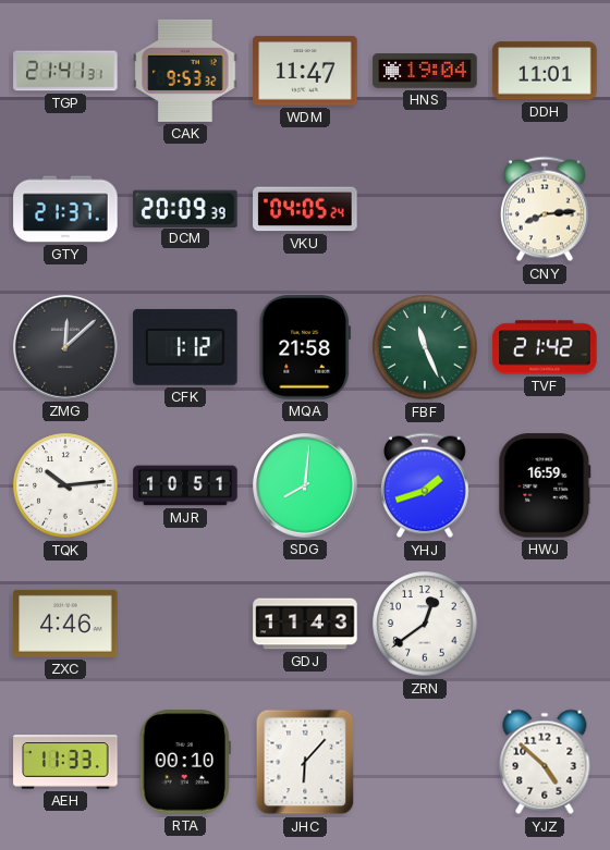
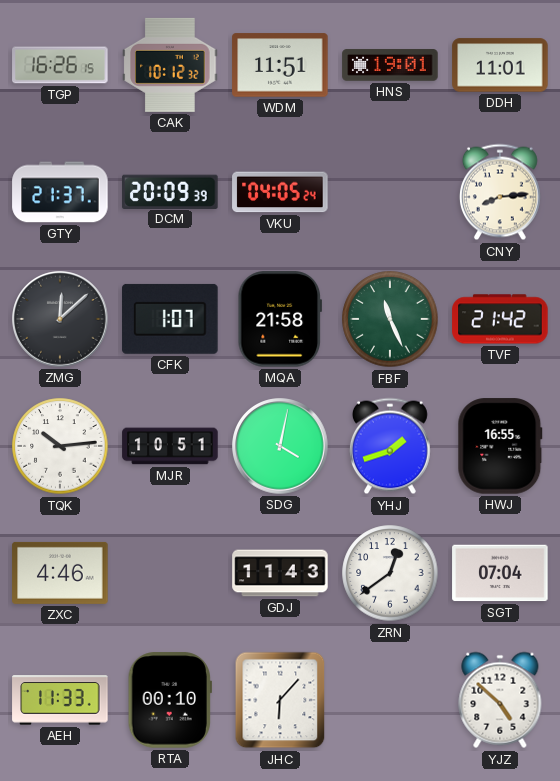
TGP: 21:41 -> 16:26 (60, 65)
CAK: 9:53 -> 10:12 (170, 65)
WDM: 11:47 -> 11:51 (280, 65)
HNS: 19:04 -> 19:01 (390, 65)
CFK: 1:12 -> 1:07 (170, 319)
SDG: 8:01 -> 4:02 (280, 446)
HWJ: 16:59 -> 16:55 (500, 446)
SGT: none -> 07:04 (500, 573)
